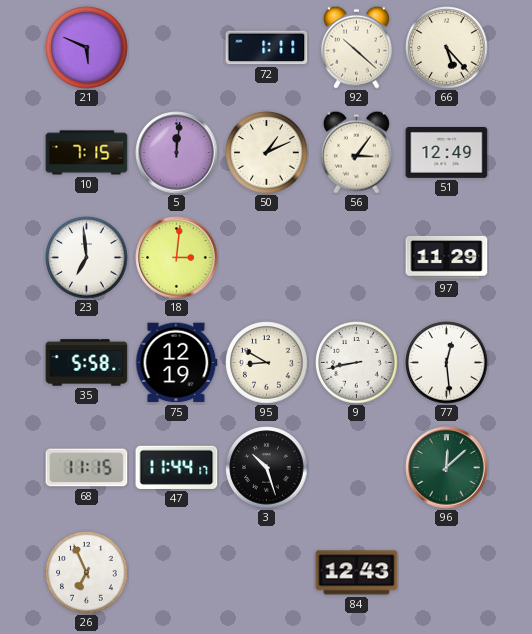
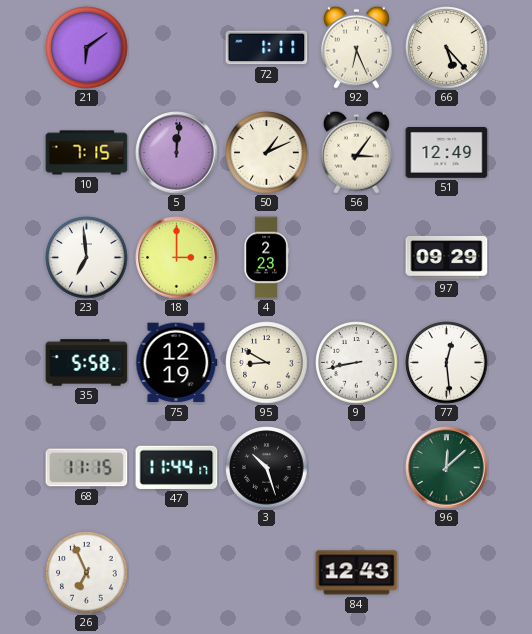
21: 5:49 -> 6:09 (87, 48)
92: 10:22 -> 6:26 (356, 47)
18: 3:01 -> 3:00 (177, 258)
4: none -> 2:23 (266, 258)
97: 11:29 -> 09:29 (447, 257)
